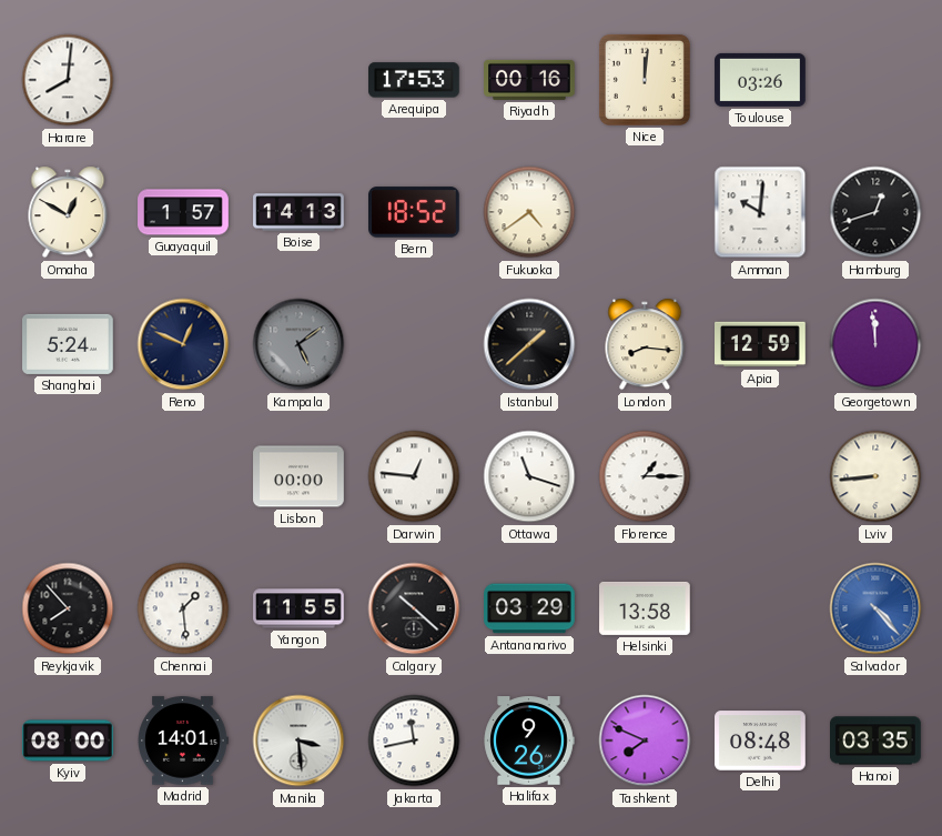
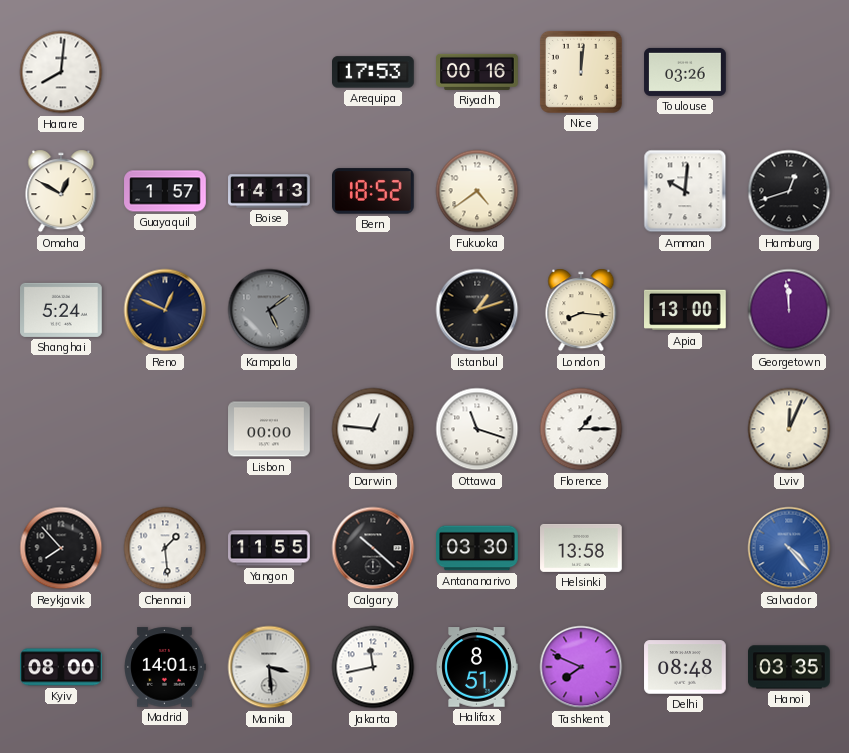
Istanbul: 1:38 -> 1:12 (477, 310)
Apia: 12:59 -> 13:00 (686, 310)
Lviv: 8:44 -> 12:04 (789, 429)
Antananarivo: 03:29 -> 03:30 (477, 548)
Halifax: 9:26 -> 8:51 (477, 667)
